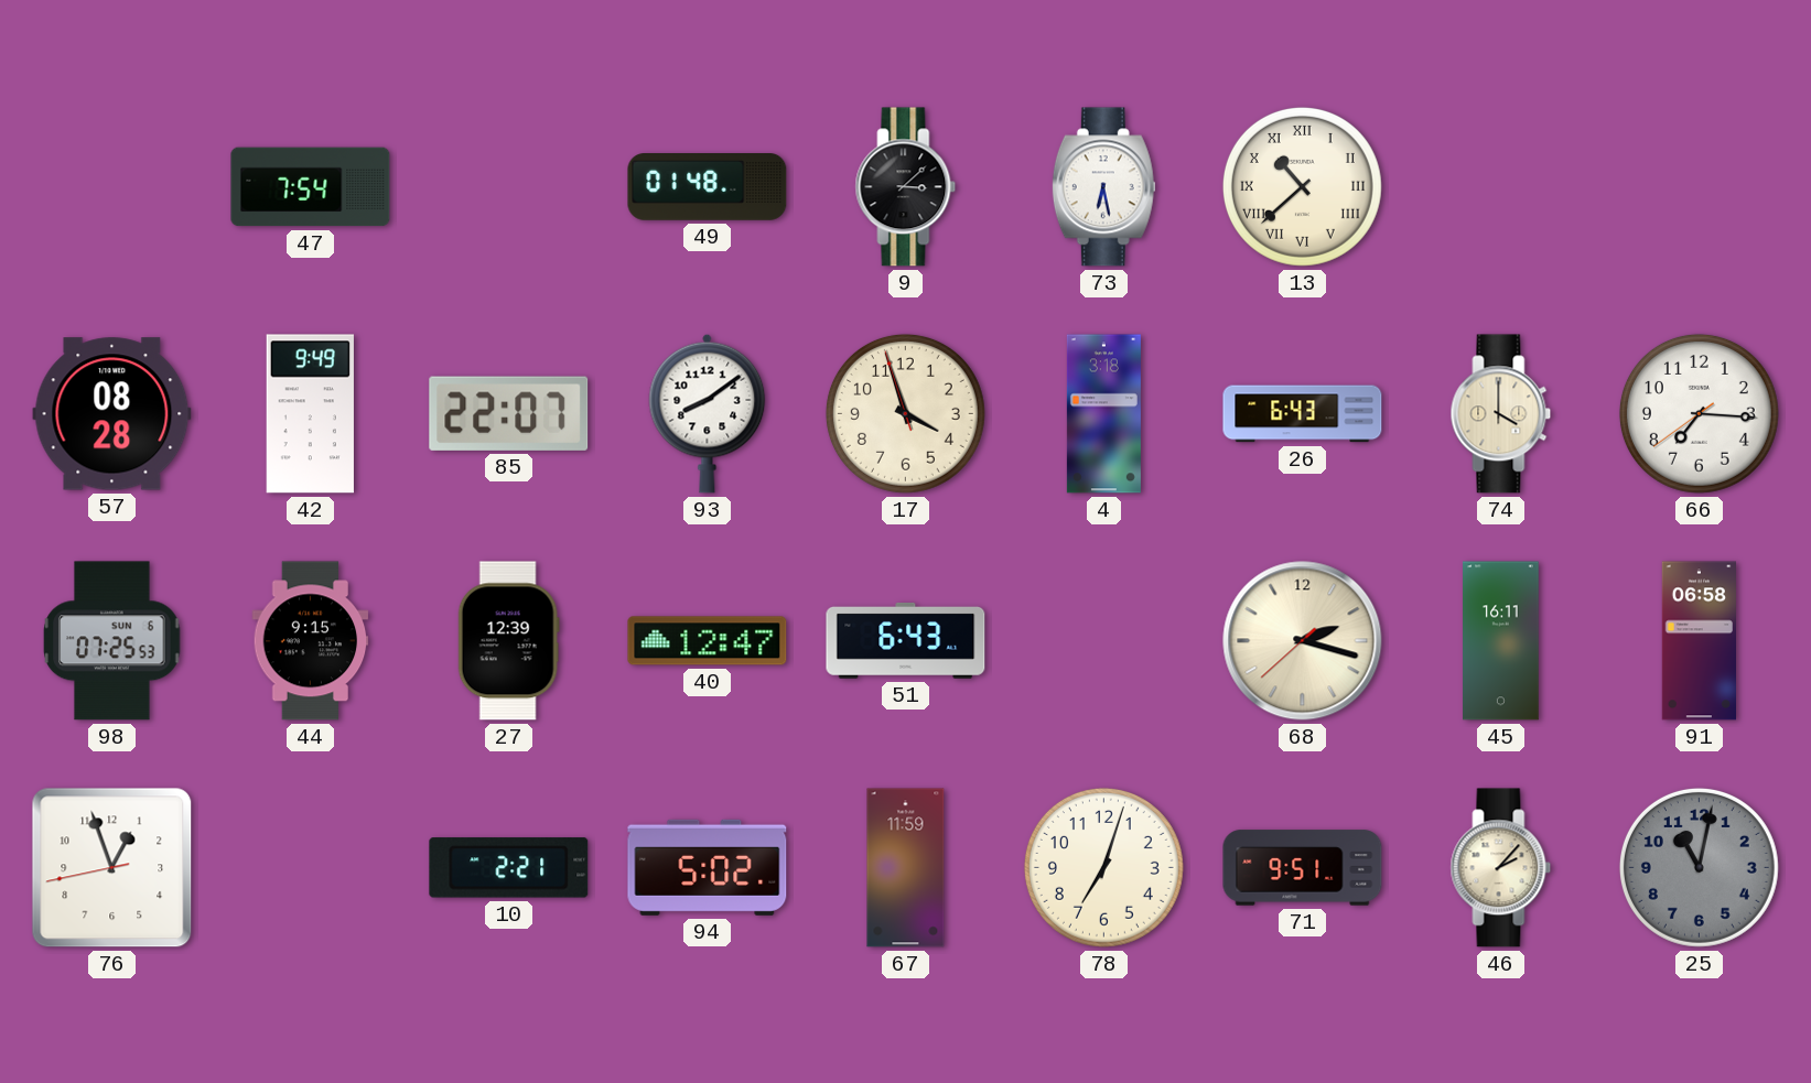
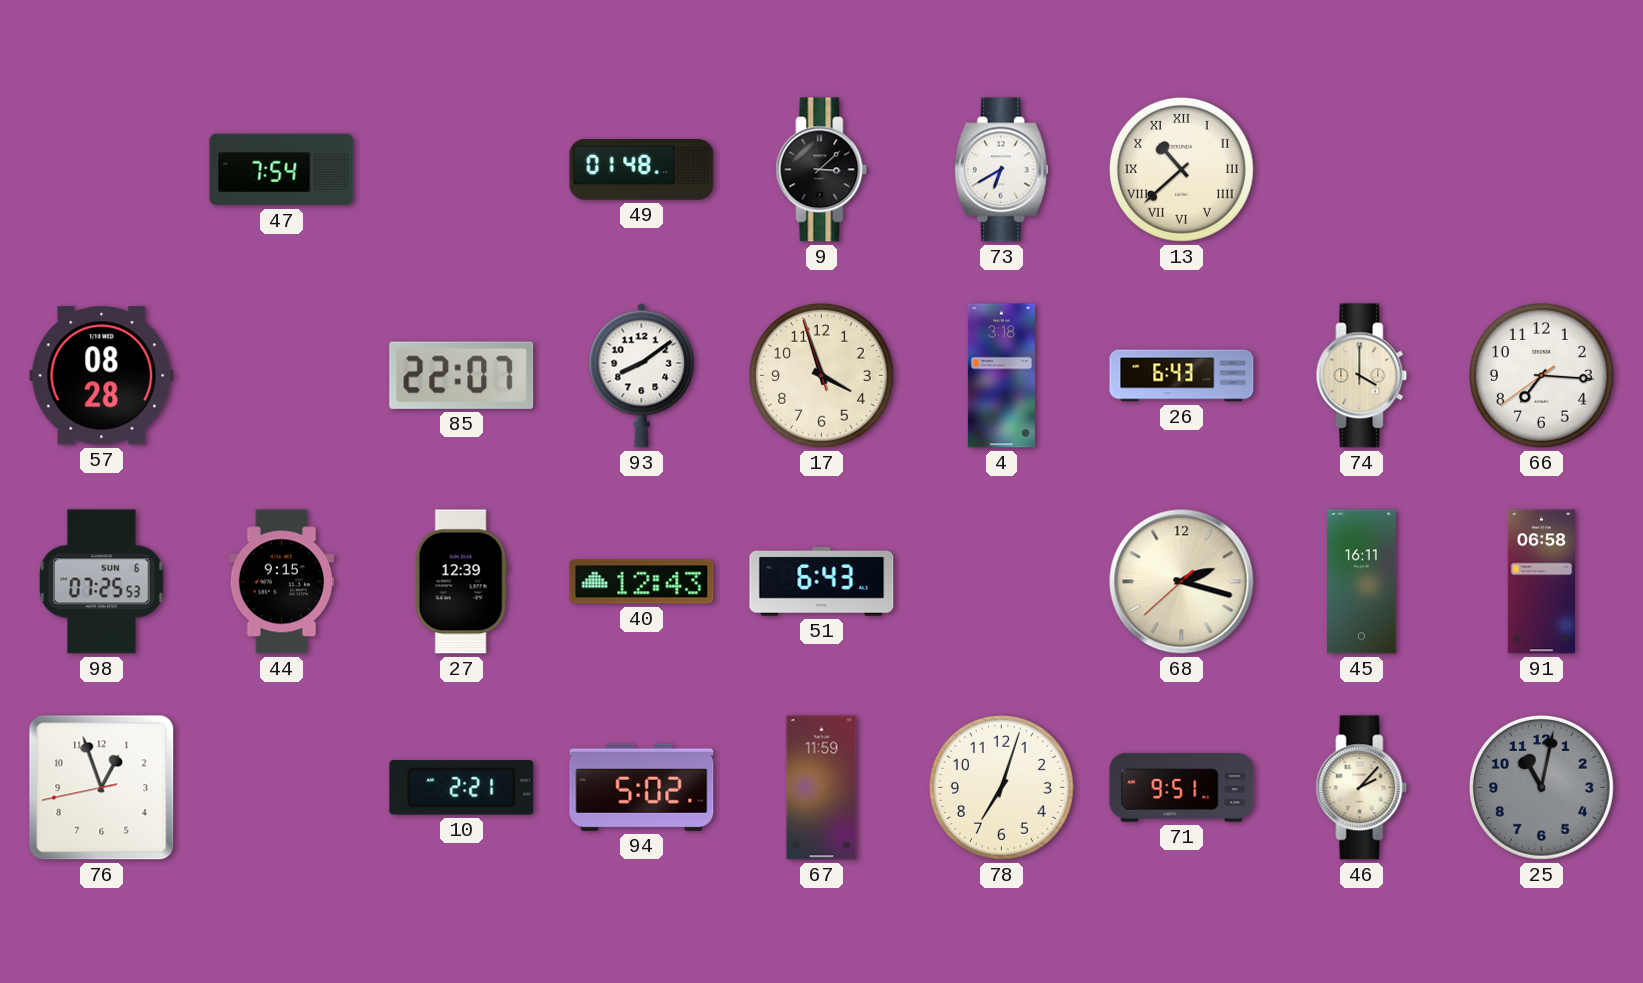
73: 6:28 -> 6:40 (1001, 170)
42: 9:49 -> none (310, 414)
40: 12:47 -> 12:43 (642, 582)
